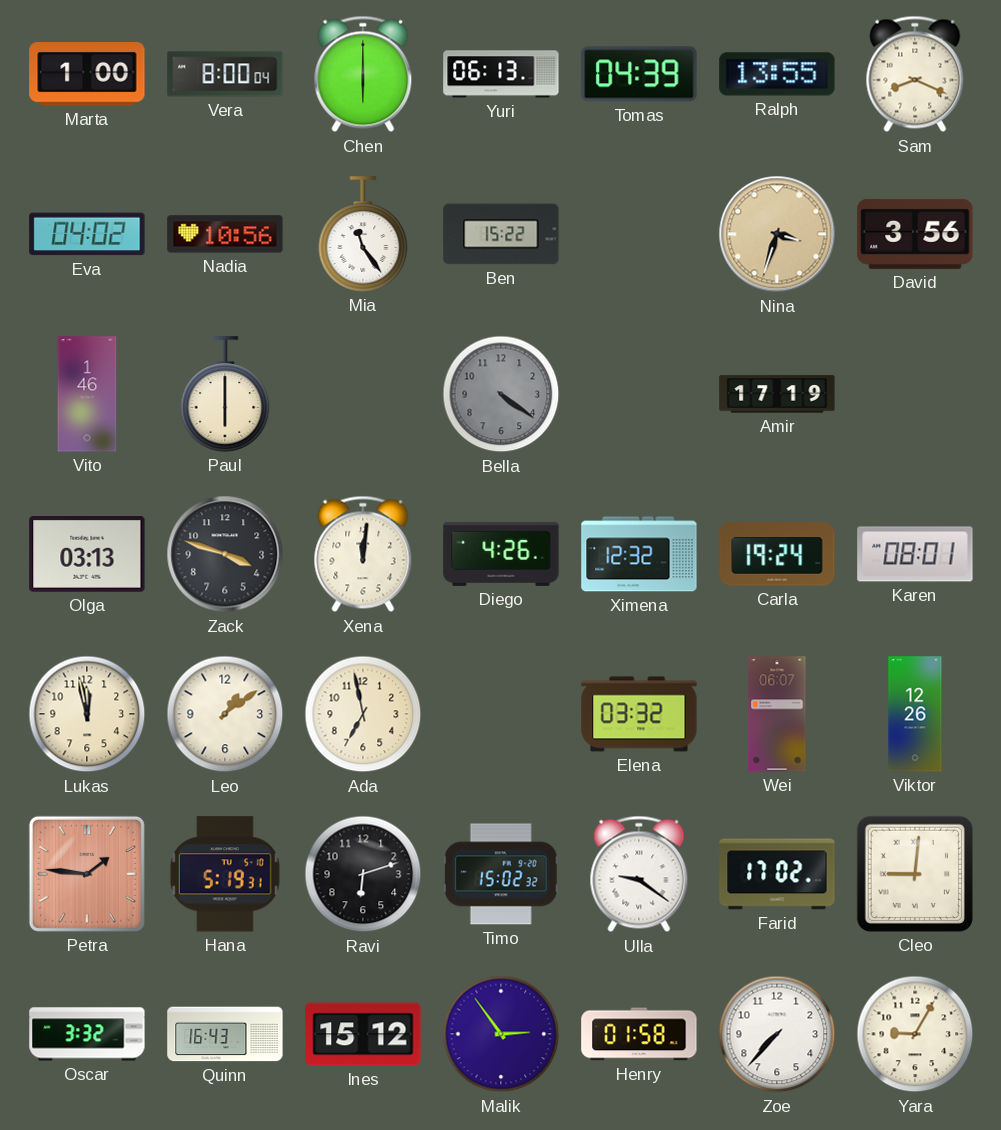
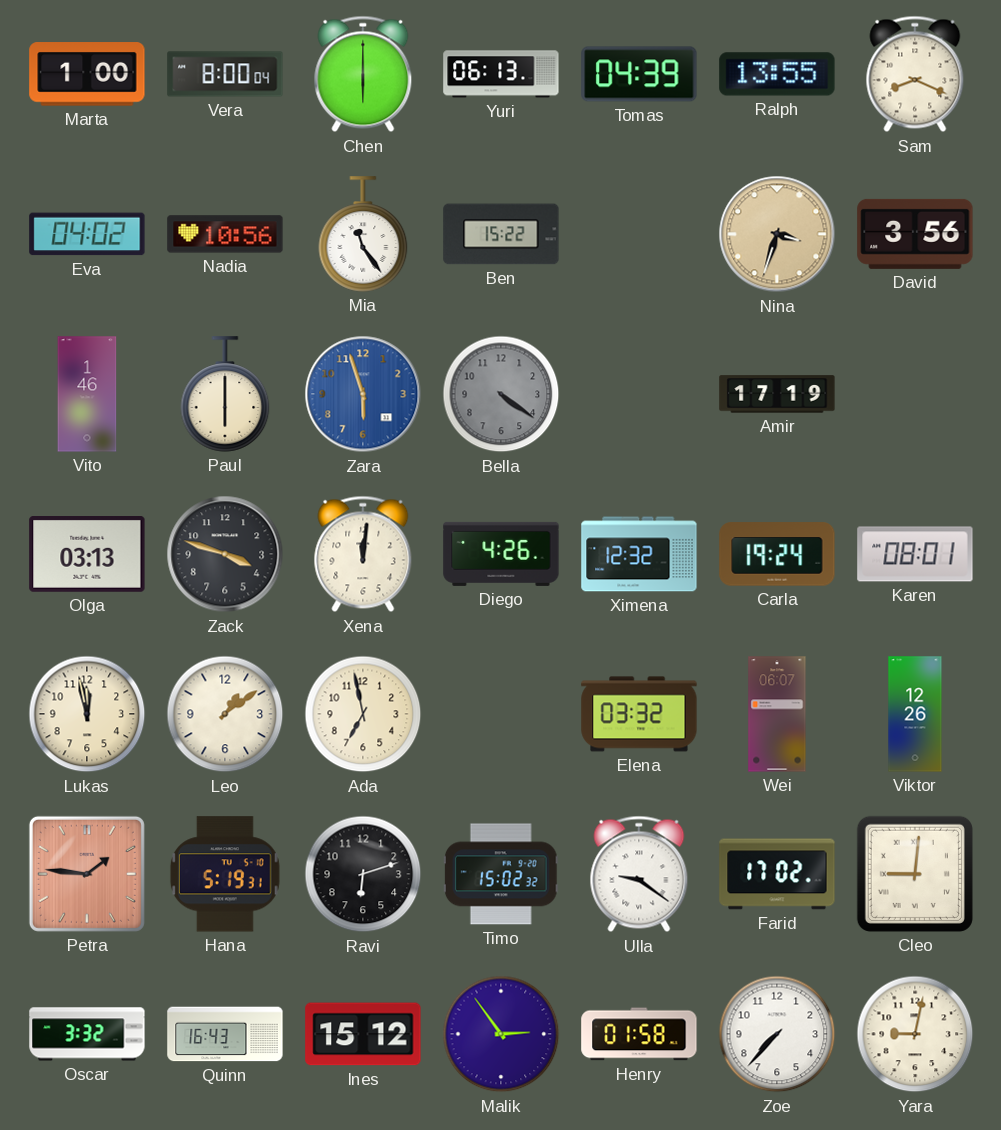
Zara: none -> 5:57 (363, 394)
Yara: 9:05 -> 9:02 (915, 1034)
